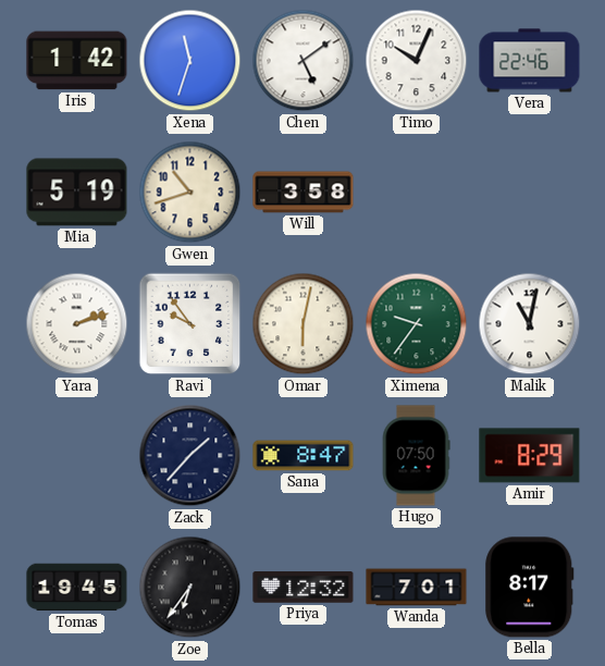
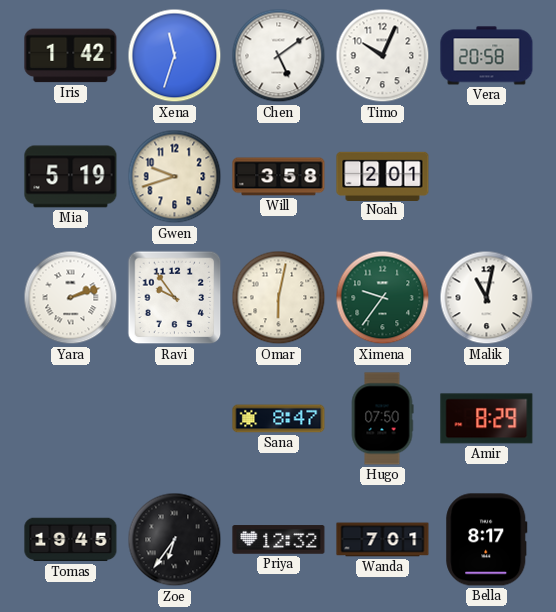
Vera: 22:46 -> 20:58 (487, 56)
Gwen: 10:42 -> 9:42 (175, 177)
Noah: none -> 2:01 (383, 176)
Zack: 1:37 -> none (190, 456)
